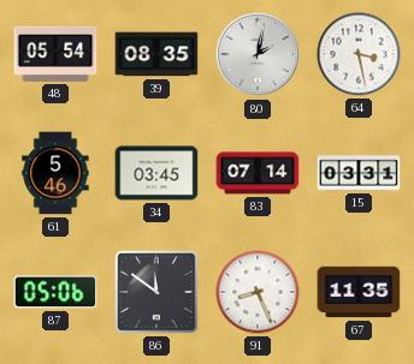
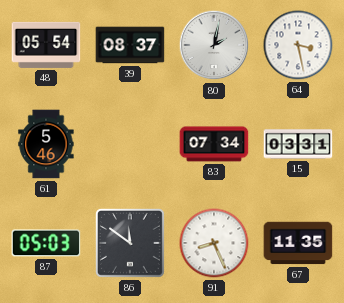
39: 08:35 -> 08:37 (130, 45)
34: 03:45 -> none (156, 173)
83: 07:14 -> 07:34 (214, 144)
87: 05:06 -> 05:03 (46, 243)
